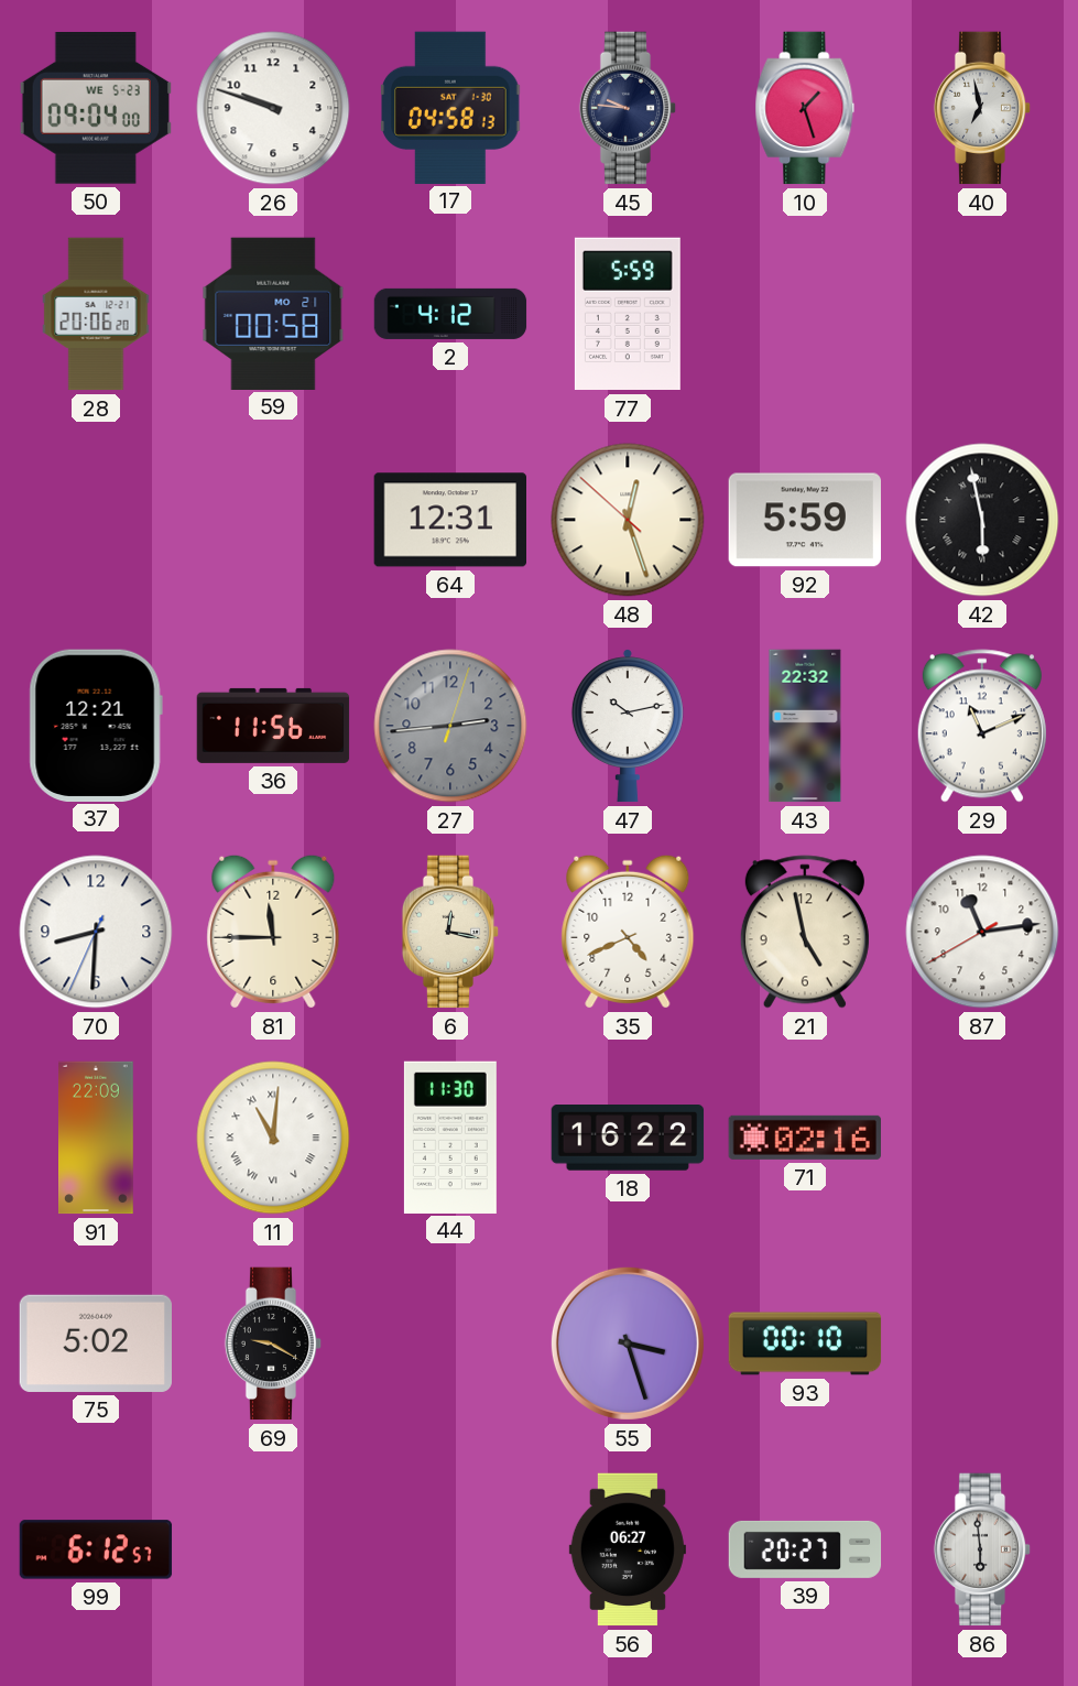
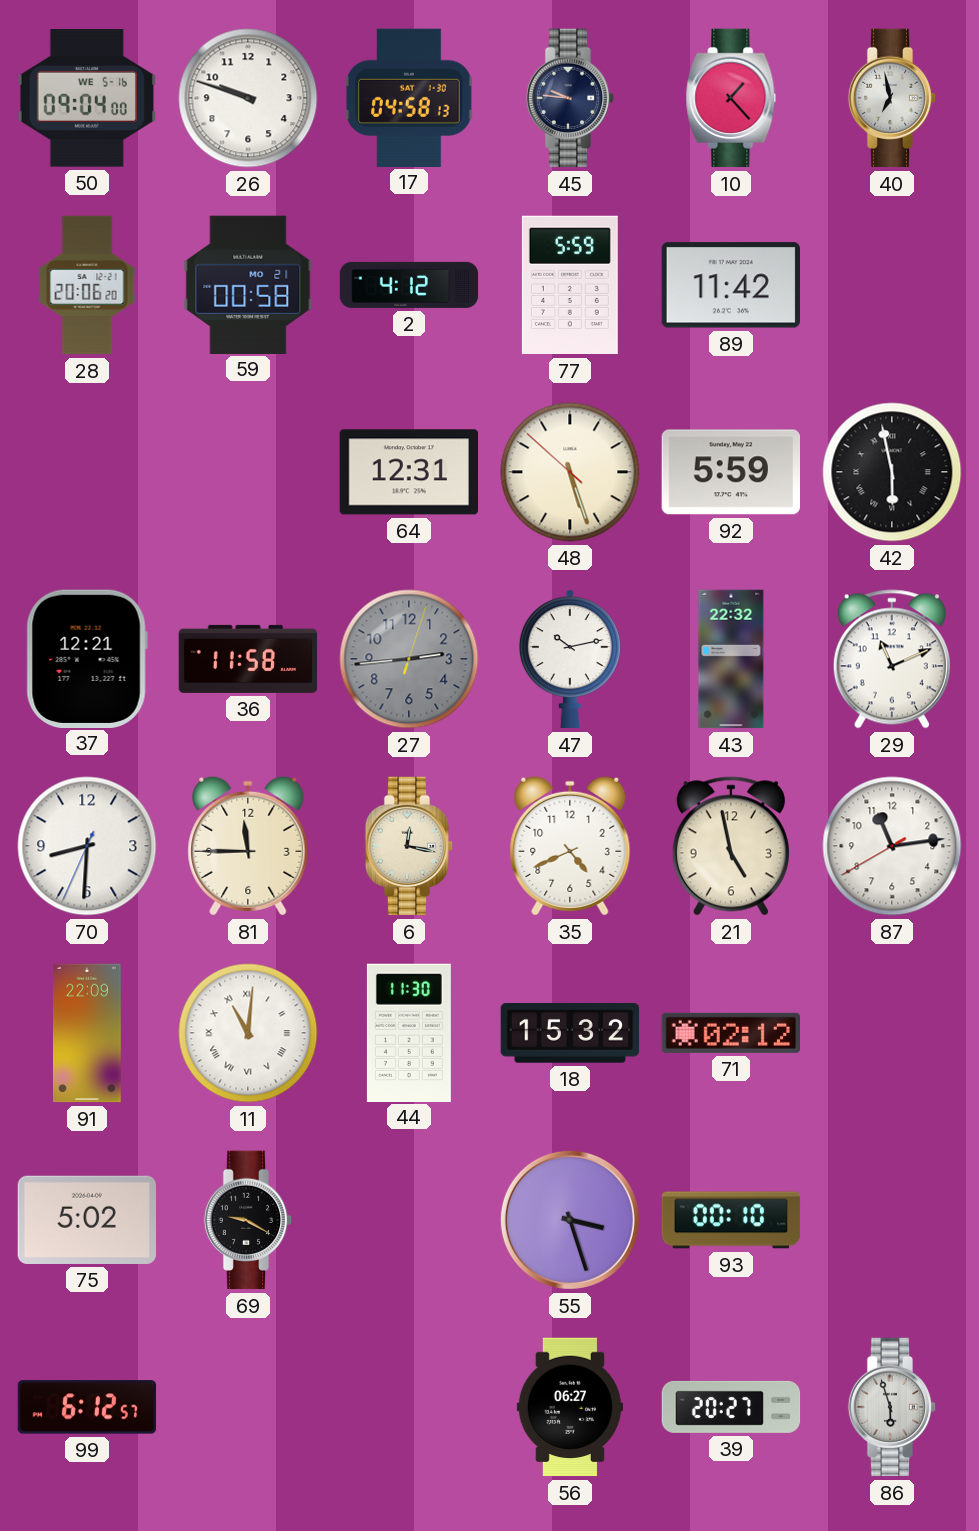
50 date: WE 5-23 -> WE 5-16 (86, 99)
10: 1:27 -> 1:23 (731, 98)
89: none -> 11:42 (731, 285)
48: 12:26 -> 5:26 (570, 472)
36: 11:56 -> 11:58 (248, 659)
18: 16:22 -> 15:32 (570, 1034)
71: 02:16 -> 02:12 (730, 1033)
86: 5:59 -> 5:57 (892, 1407)
